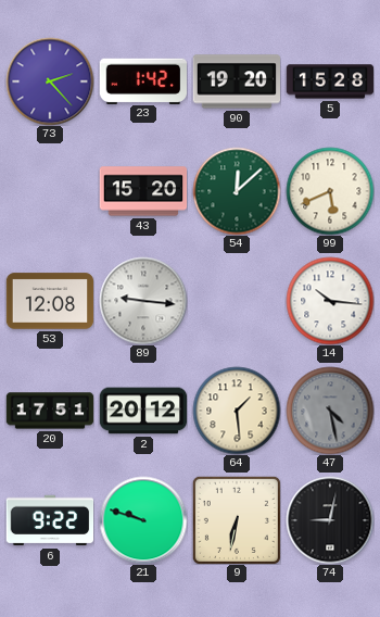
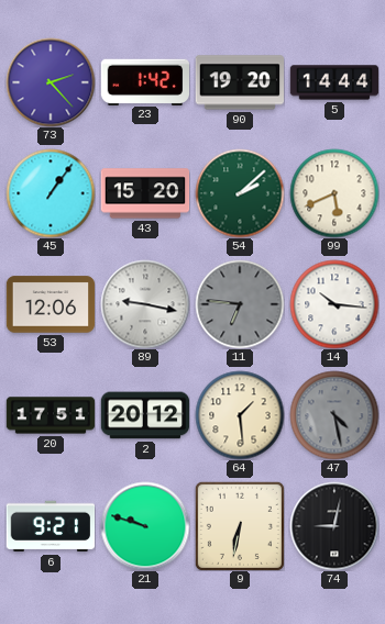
5: 15:28 -> 14:44 (334, 82)
45: none -> 1:06 (51, 193)
54: 12:08 -> 2:08 (240, 193)
53: 12:08 -> 12:06 (51, 304)
89: 9:16 -> 9:17 (145, 304)
11: none -> 6:46 (240, 304)
6: 9:22 -> 9:21 (51, 526)
